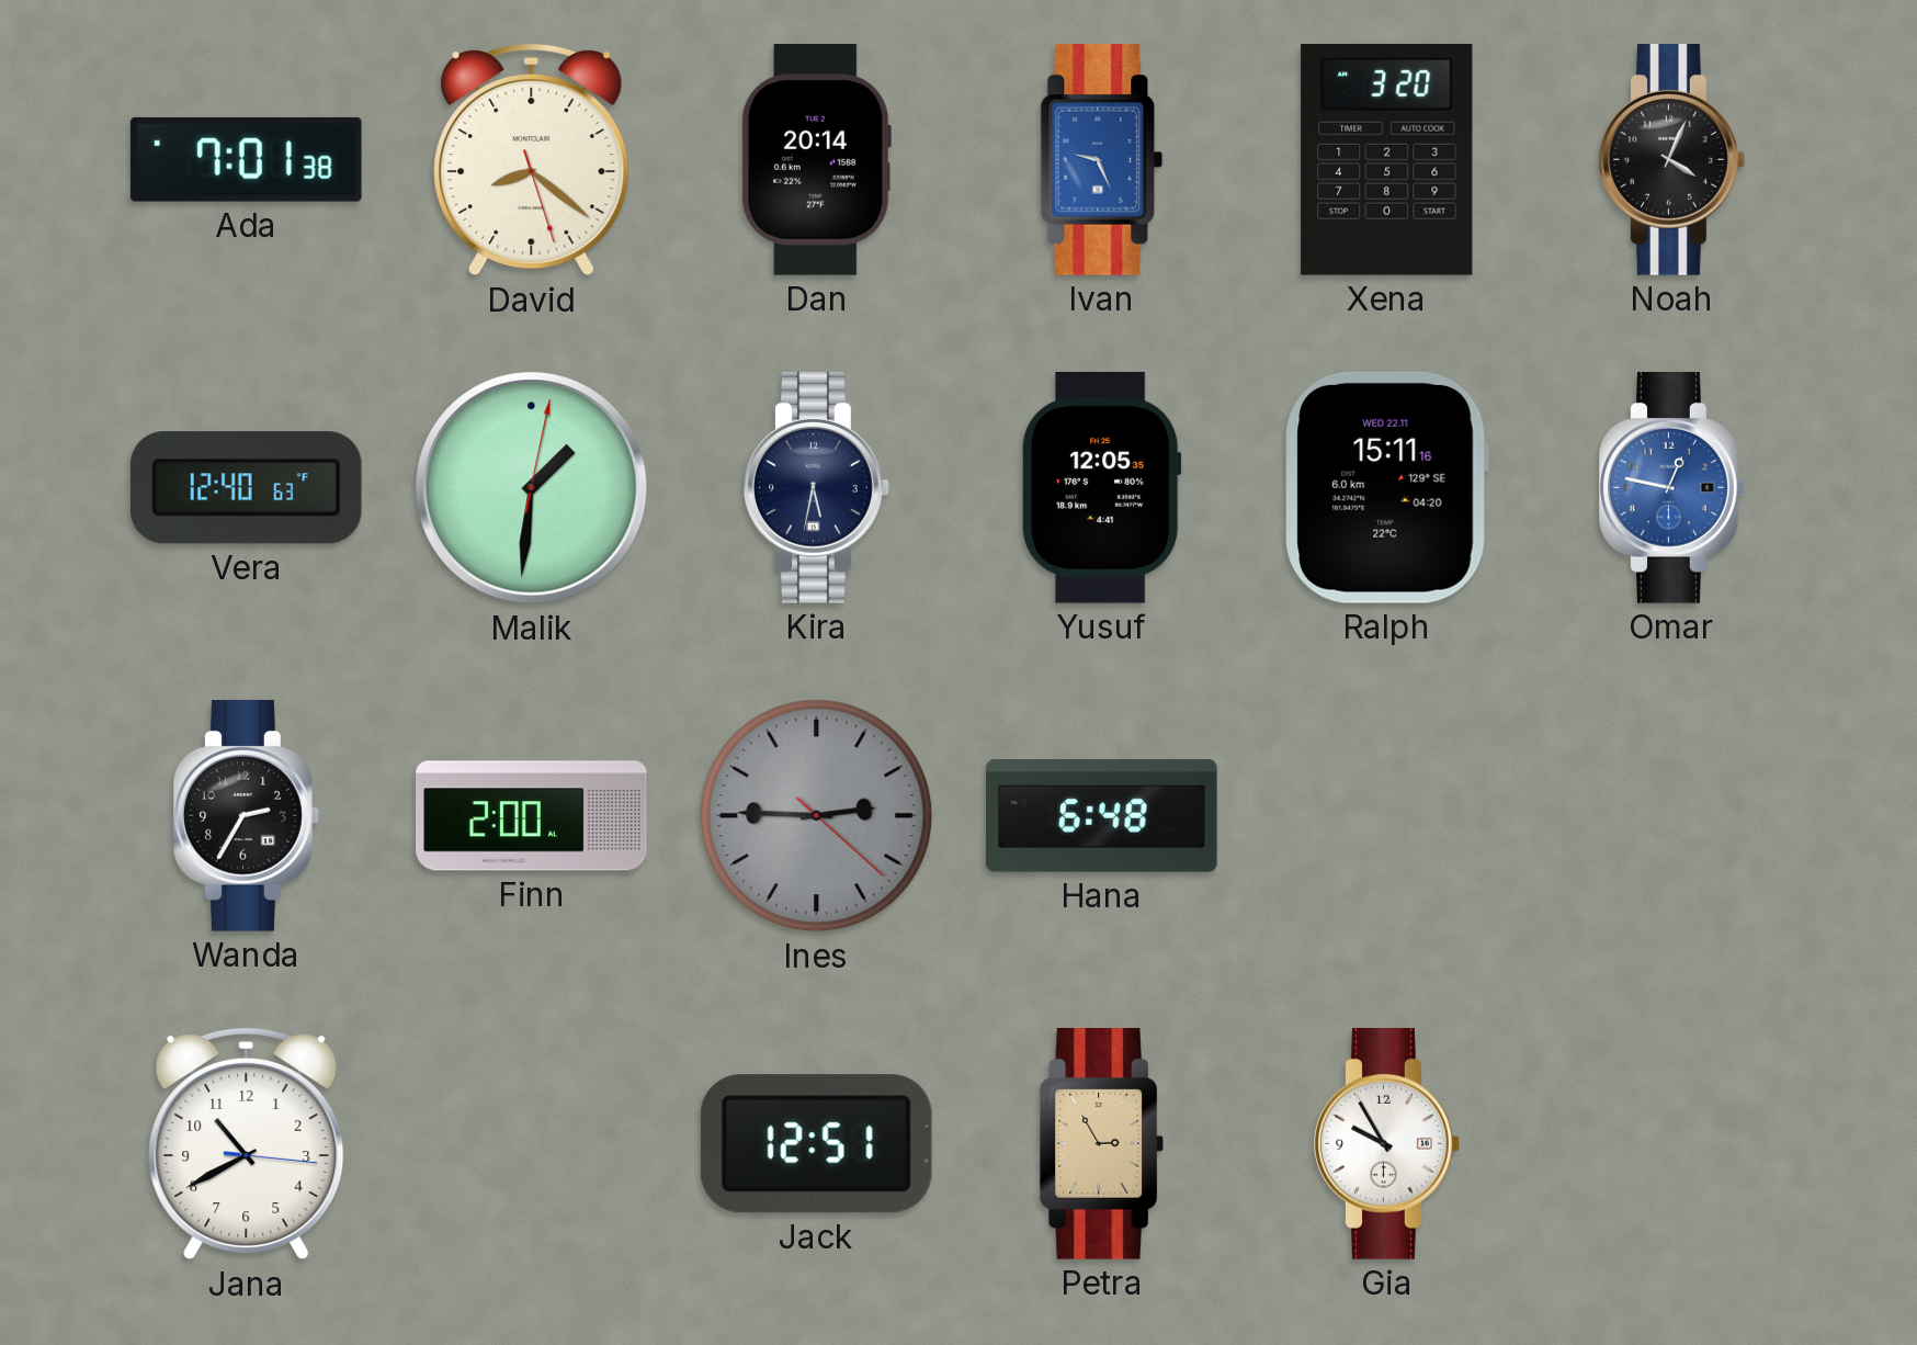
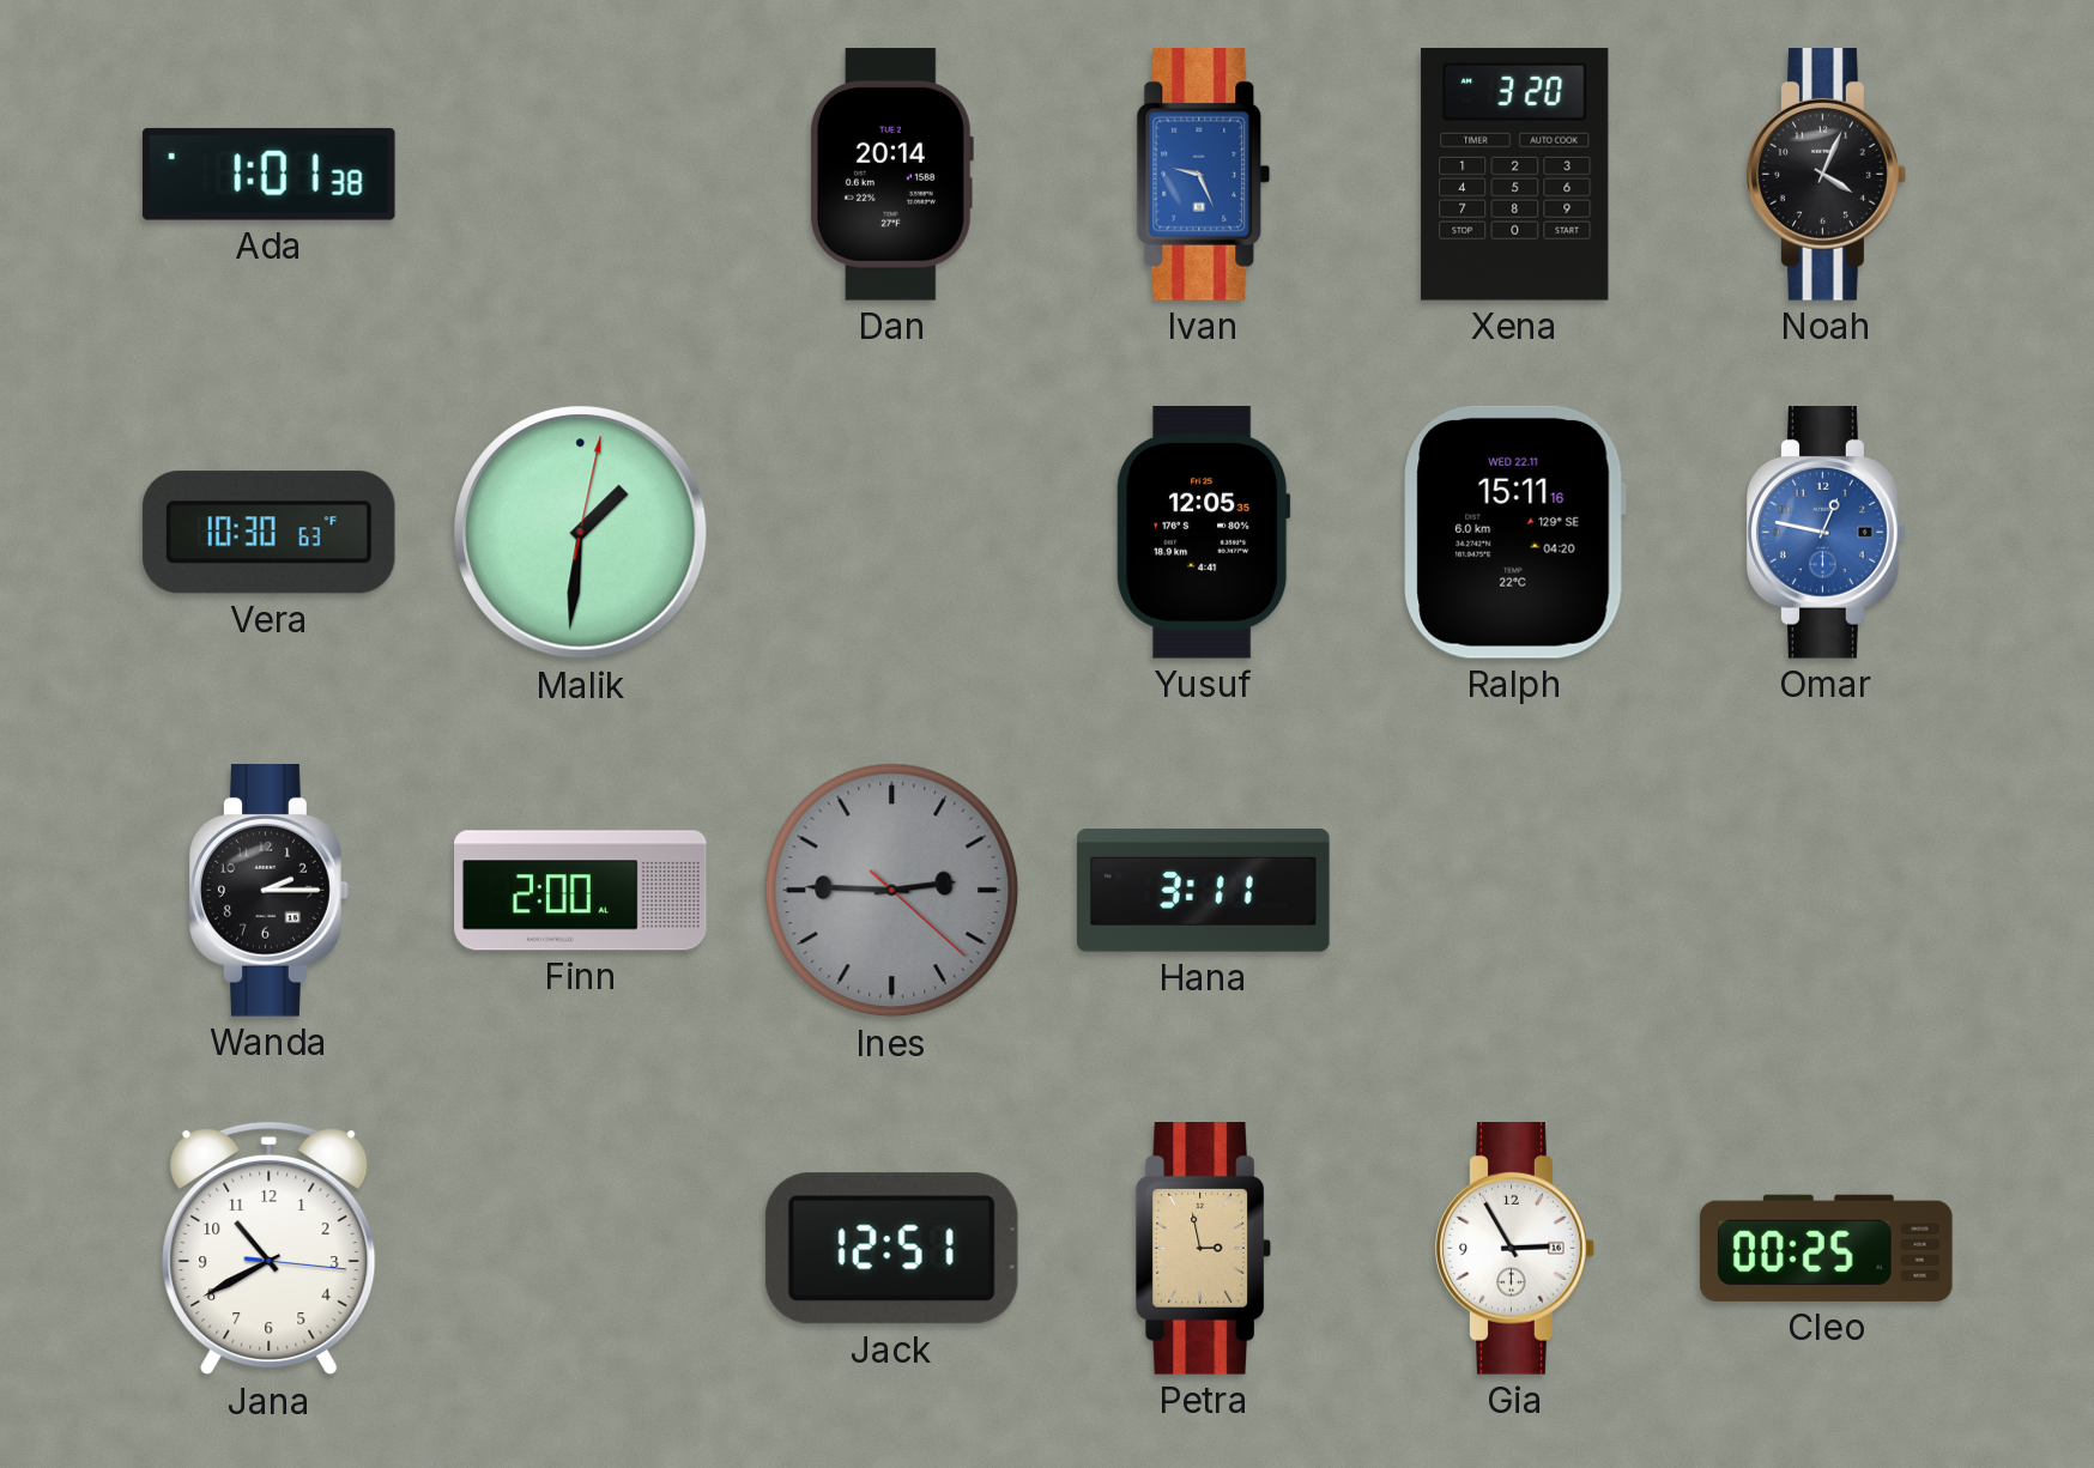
Ada: 7:01 -> 1:01 (268, 174)
David: 8:21 -> none (532, 160)
Vera: 12:40 -> 10:30 (268, 533)
Kira: 5:32 -> none (817, 488)
Wanda: 2:35 -> 2:15 (270, 891)
Hana: 6:48 -> 3:11 (1204, 891)
Petra: 2:55 -> 2:58 (1203, 1249)
Gia: 9:55 -> 2:55 (1515, 1249)
Cleo: none -> 00:25 (1827, 1248)
